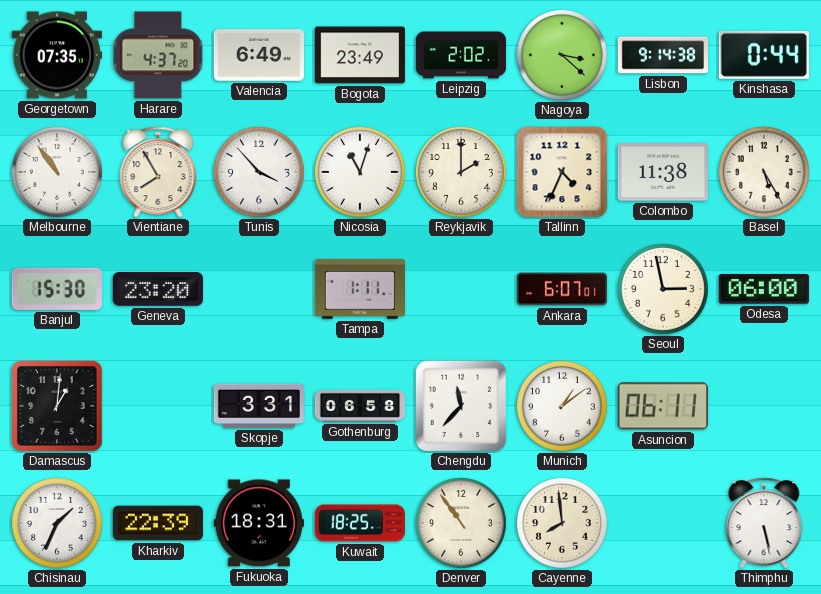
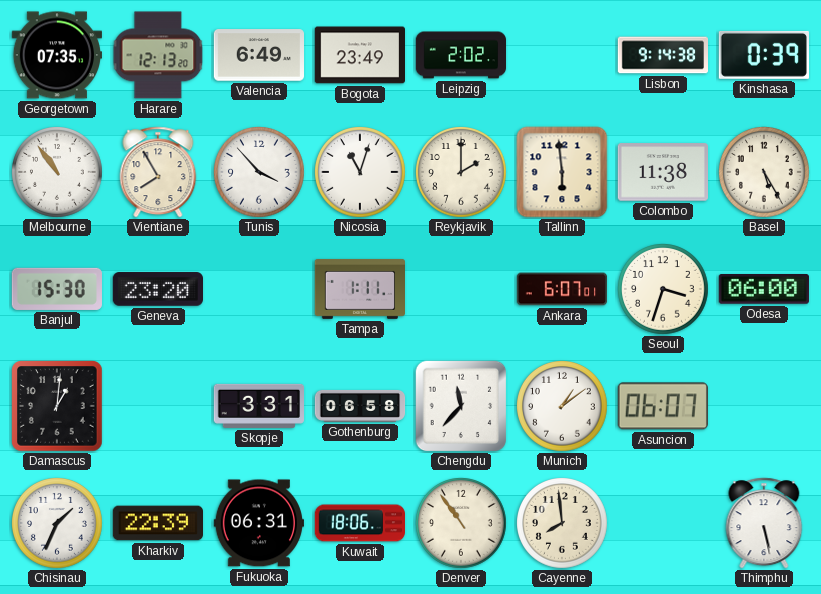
Harare: 4:37 -> 12:13 (158, 55)
Nagoya: 3:22 -> none (563, 56)
Kinshasa: 0:44 -> 0:39 (764, 55)
Tallinn: 4:34 -> 5:59 (562, 172)
Seoul: 2:58 -> 3:33 (664, 290)
Asuncion: 06:11 -> 06:07 (663, 406)
Fukuoka: 18:31 -> 06:31 (258, 523)
Kuwait: 18:25 -> 18:06 (360, 523)
